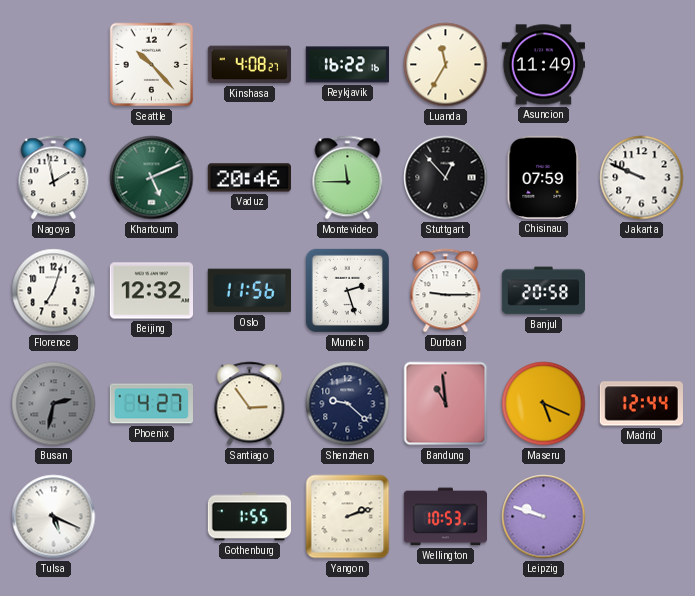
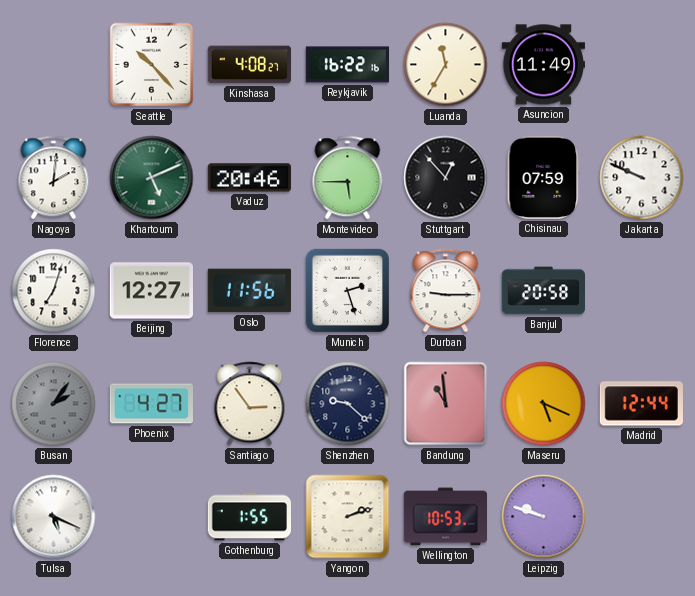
Nagoya: 1:58 -> 2:01 (54, 178)
Montevideo: 11:45 -> 5:45 (348, 178)
Beijing: 12:32 -> 12:27 (151, 291)
Busan: 2:32 -> 2:06 (54, 404)
